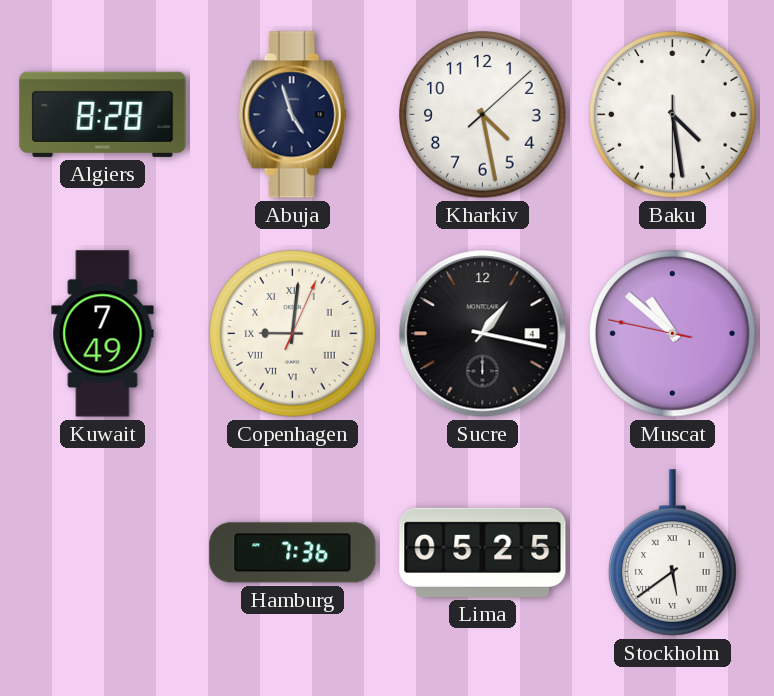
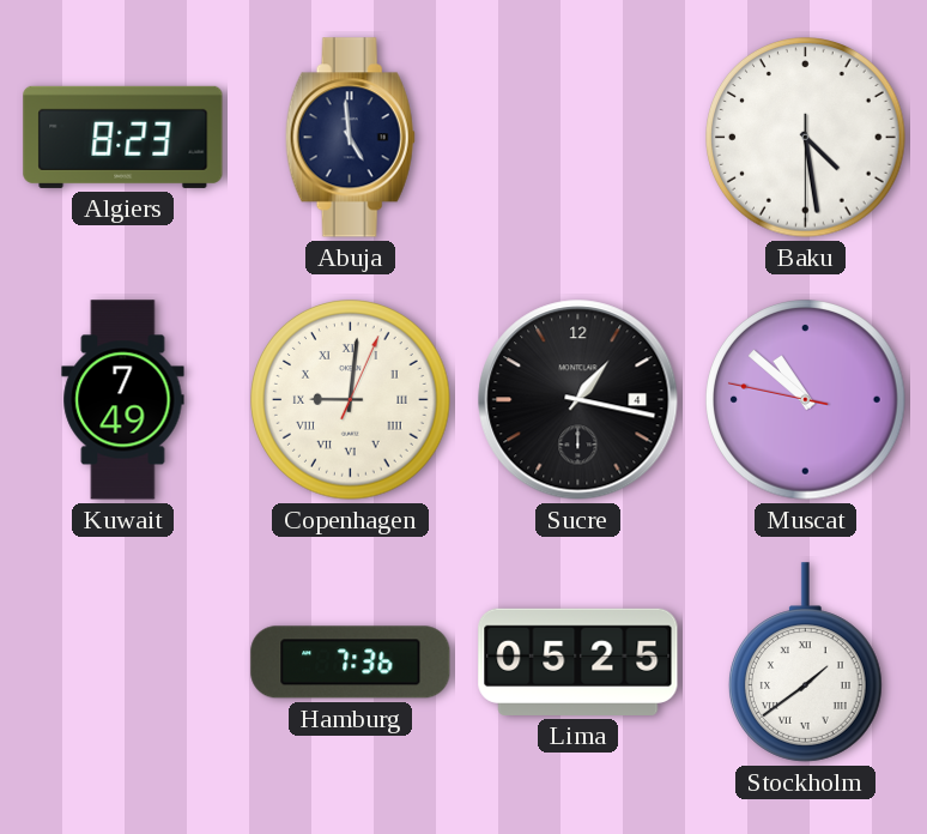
Algiers: 8:28 -> 8:23 (123, 137)
Abuja: 4:57 -> 4:59 (350, 138)
Kharkiv: 4:28 -> none (483, 115)
Stockholm: 5:39 -> 1:39 (805, 663)
